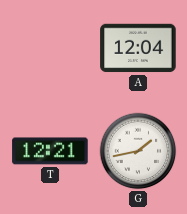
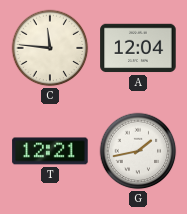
C: none -> 11:46 (50, 48)
